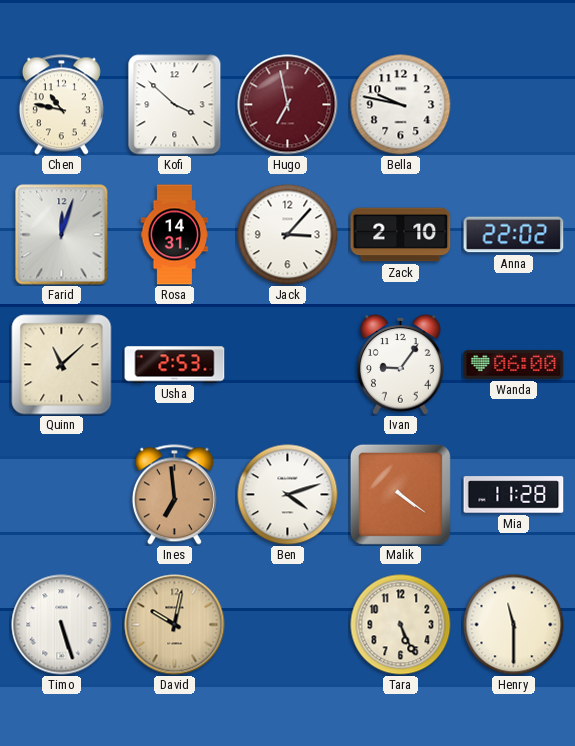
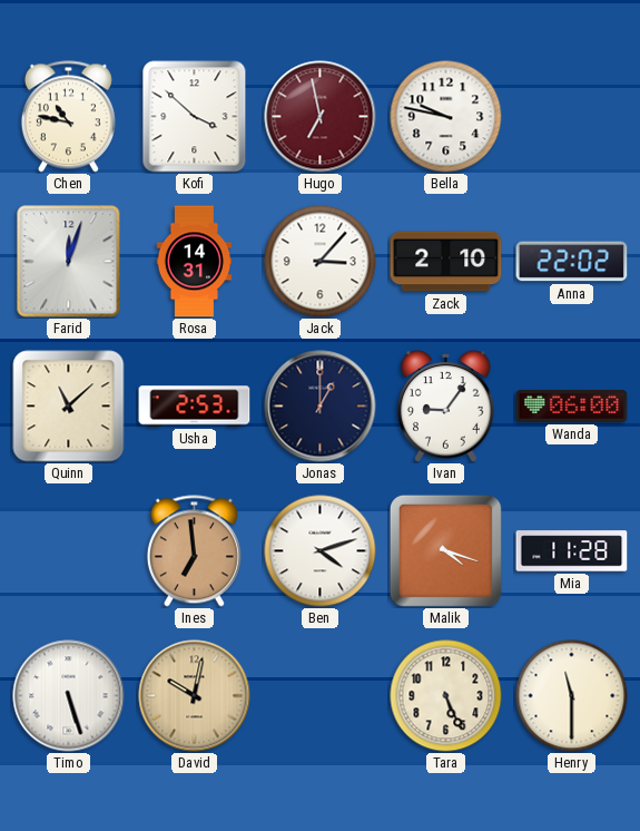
Jonas: none -> 1:00 (321, 407)
Malik: 4:21 -> 4:18 (445, 550)
